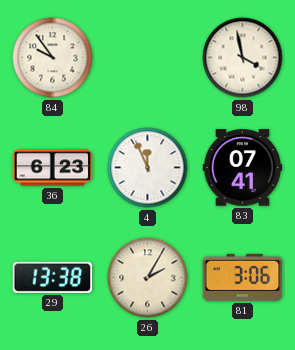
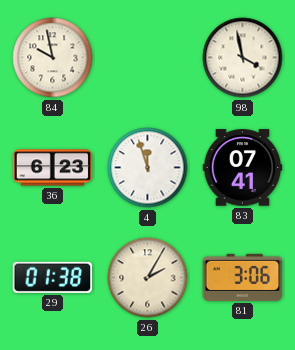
84: 9:54 -> 9:58 (53, 58)
4: 11:56 -> 11:57 (148, 168)
29: 13:38 -> 01:38 (53, 277)
